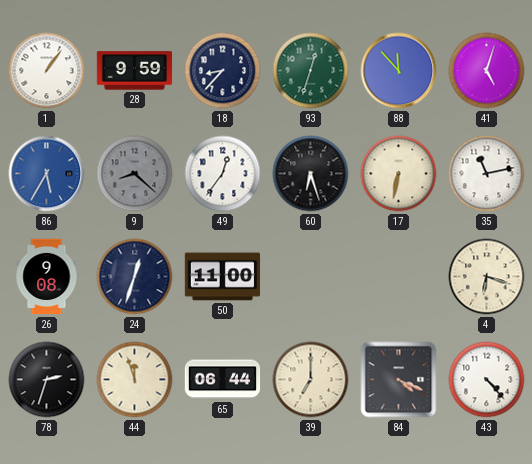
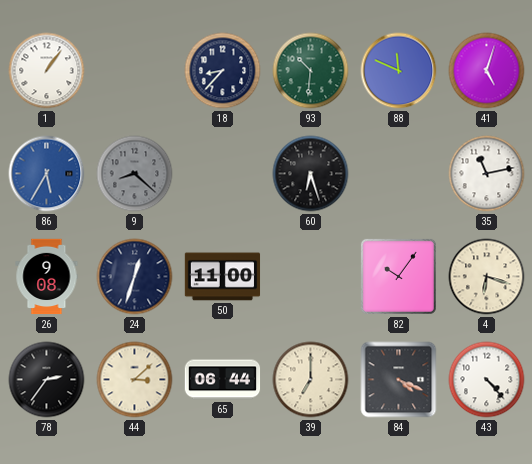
28: 9:59 -> none (135, 71)
93: 12:33 -> 10:31 (311, 71)
88: 11:53 -> 11:49 (399, 71)
49: 12:36 -> none (223, 174)
17: 6:32 -> none (399, 174)
82: none -> 10:06 (398, 276)
78: 2:33 -> 2:36 (47, 380)
44: 11:57 -> 3:08 (135, 380)
